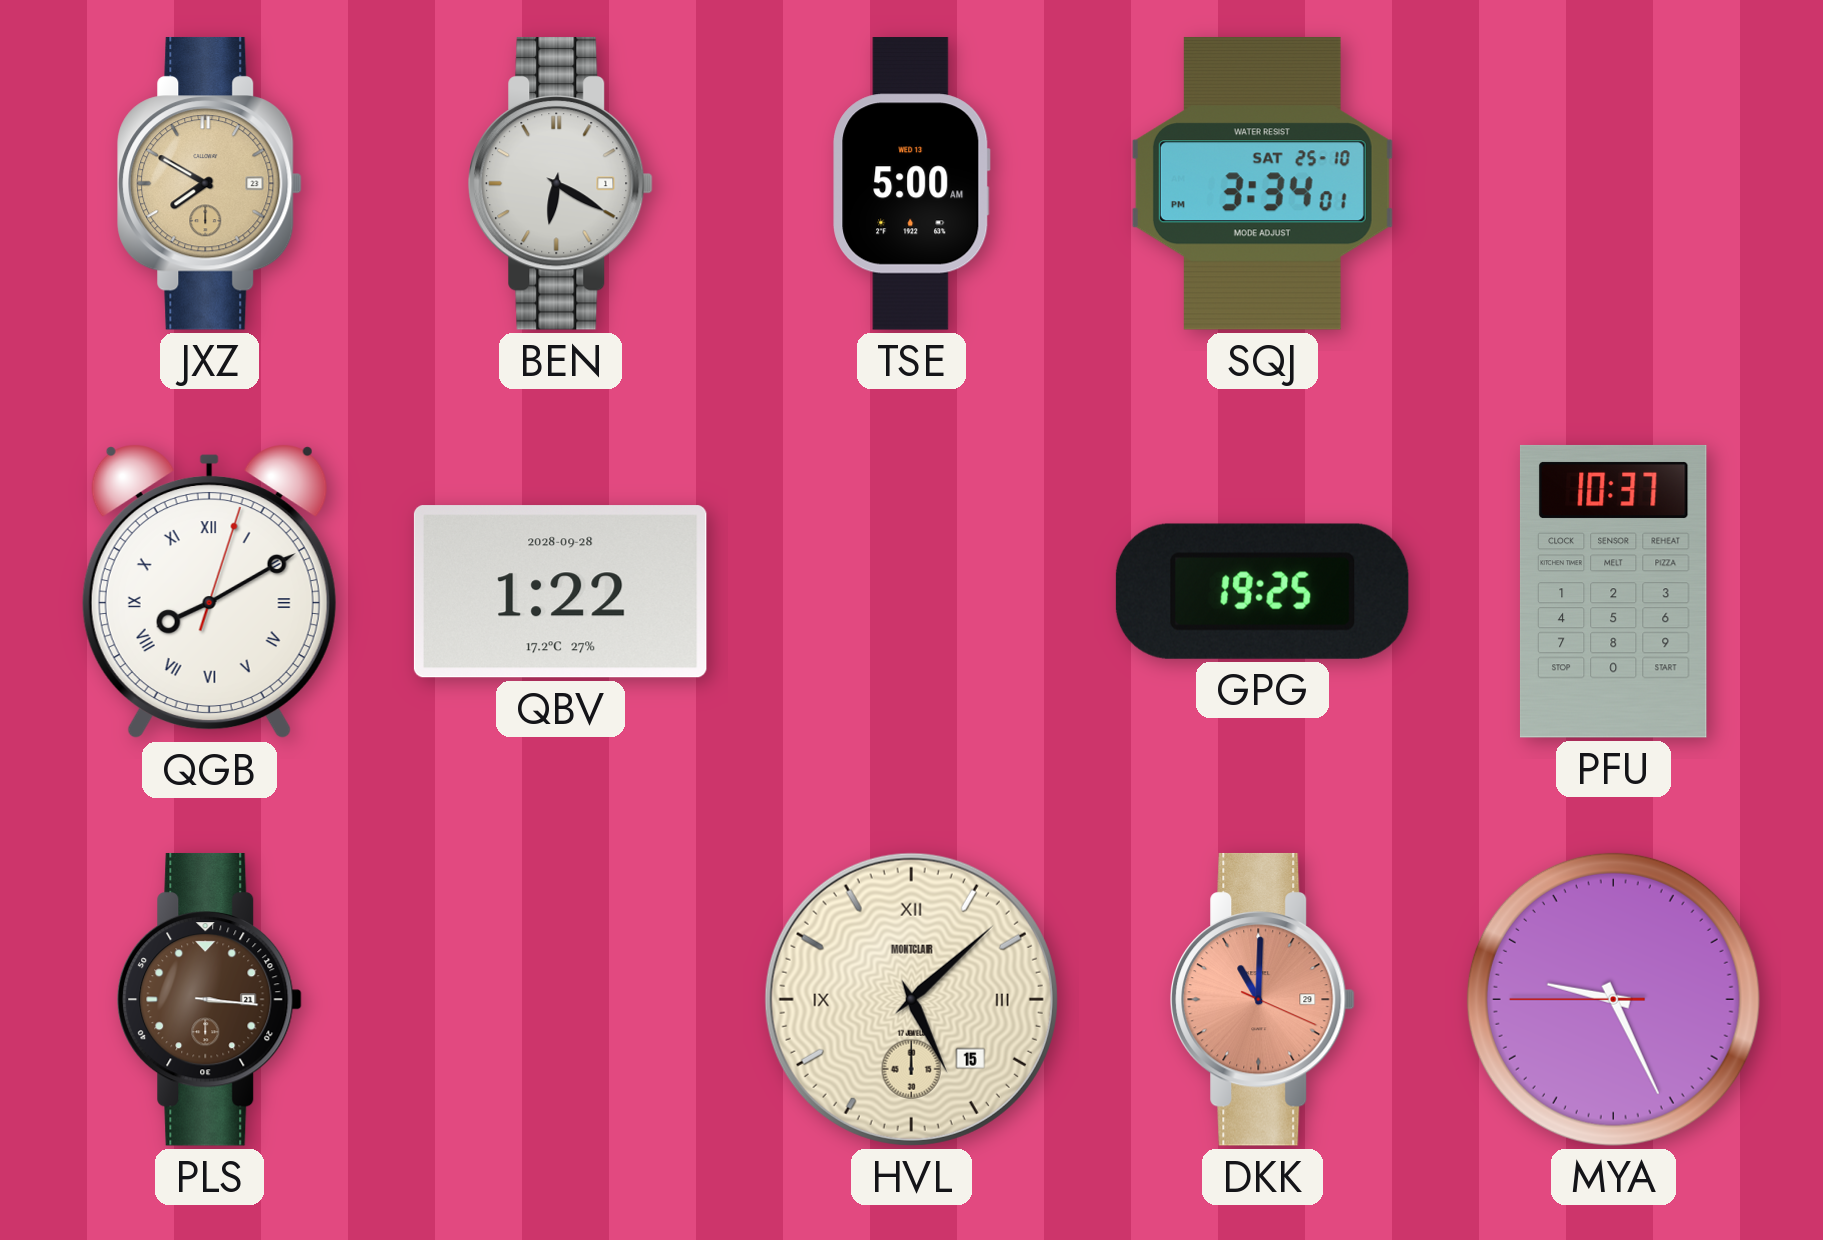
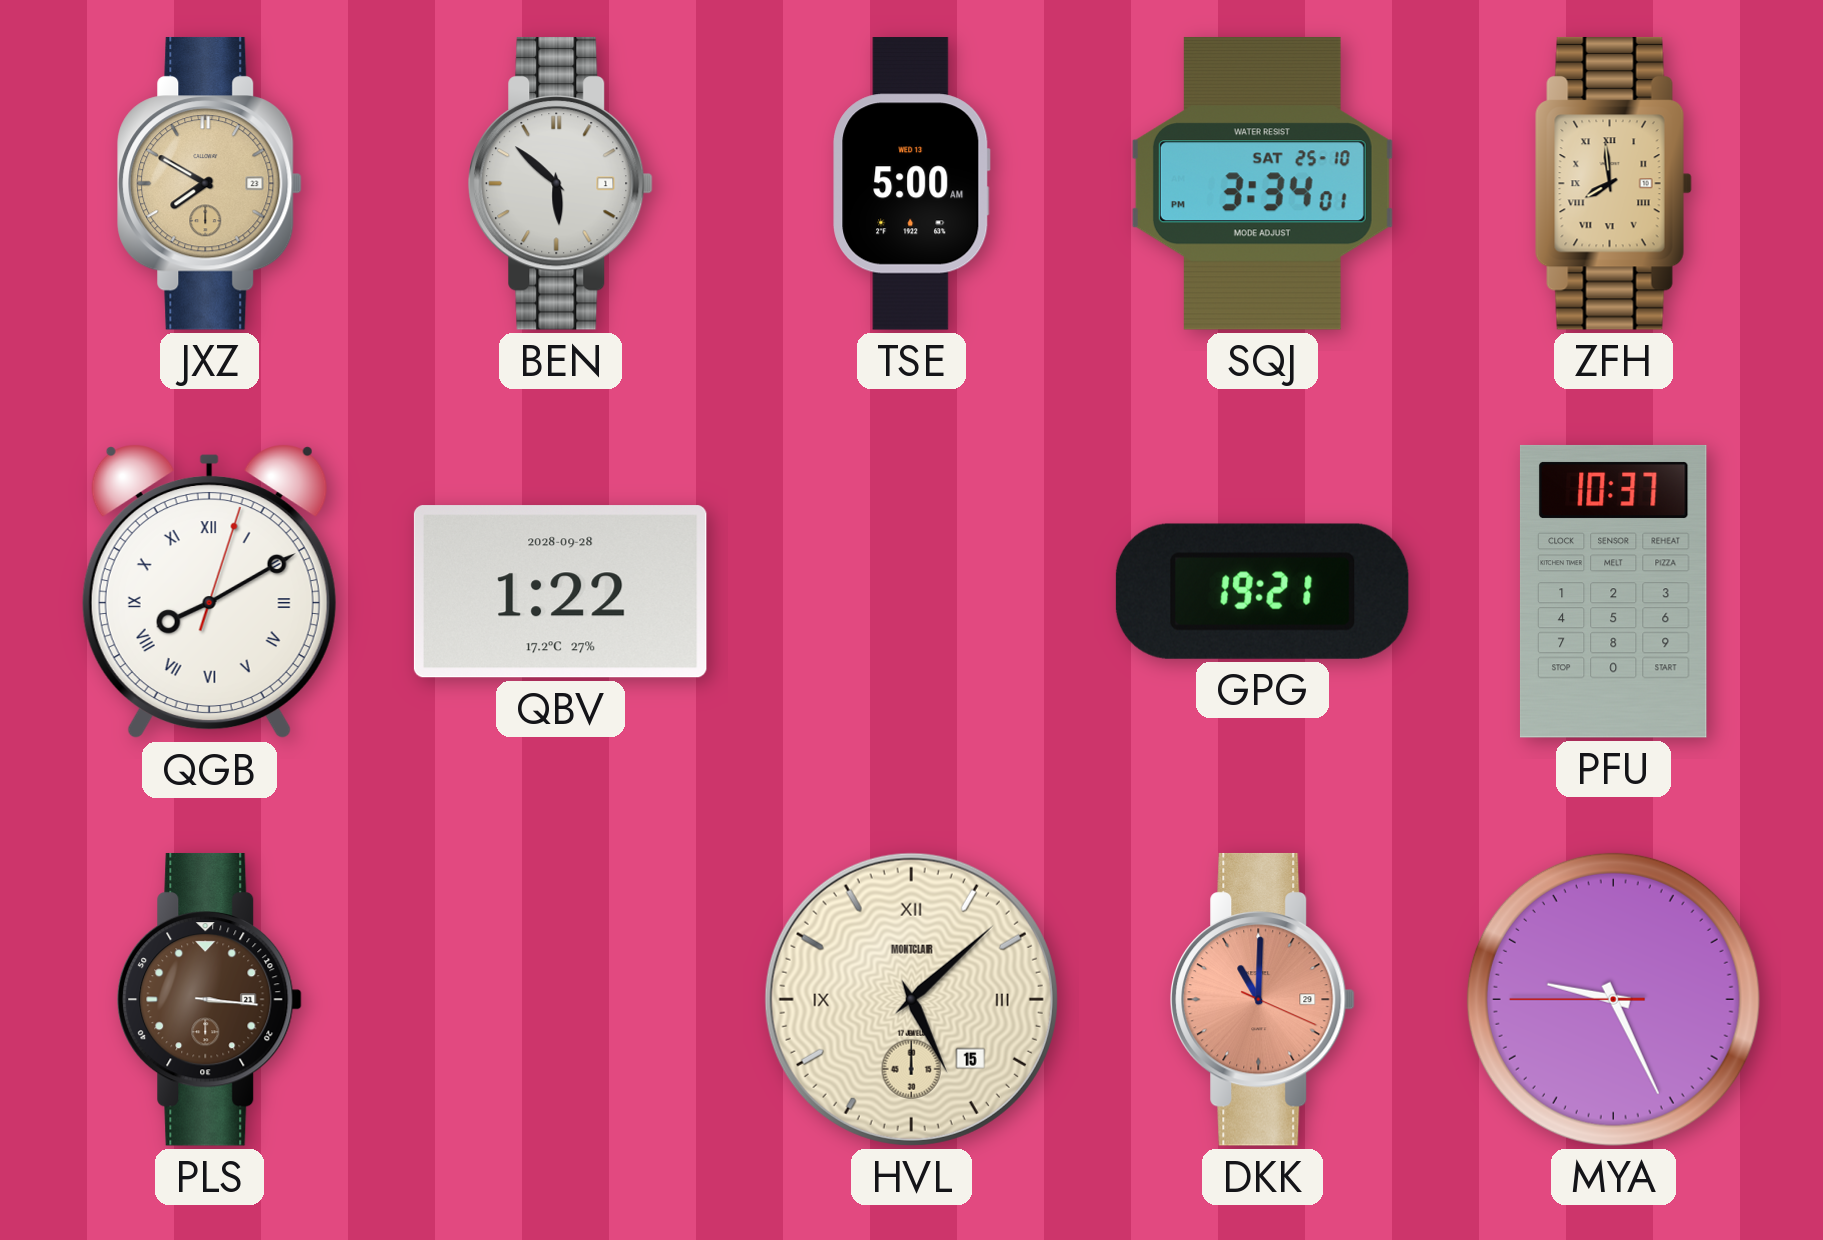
BEN: 6:20 -> 5:52 (561, 183)
ZFH: none -> 7:59 (1613, 183)
GPG: 19:25 -> 19:21 (1262, 591)
